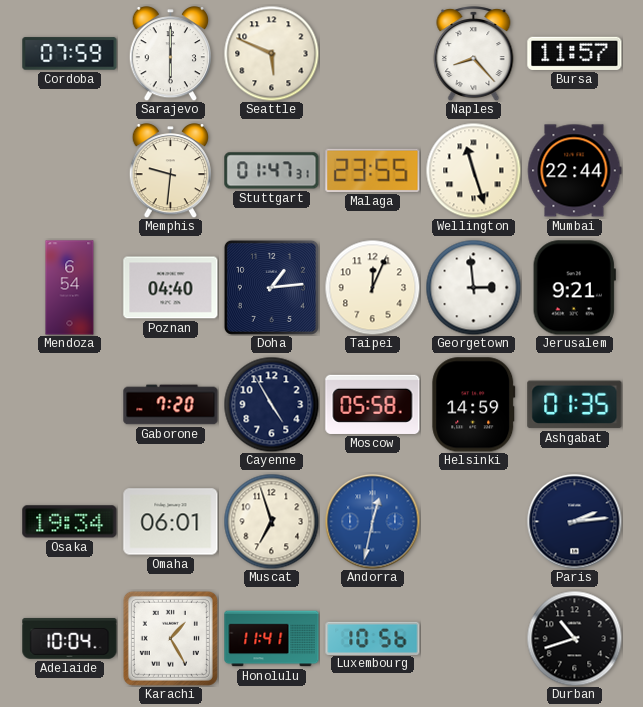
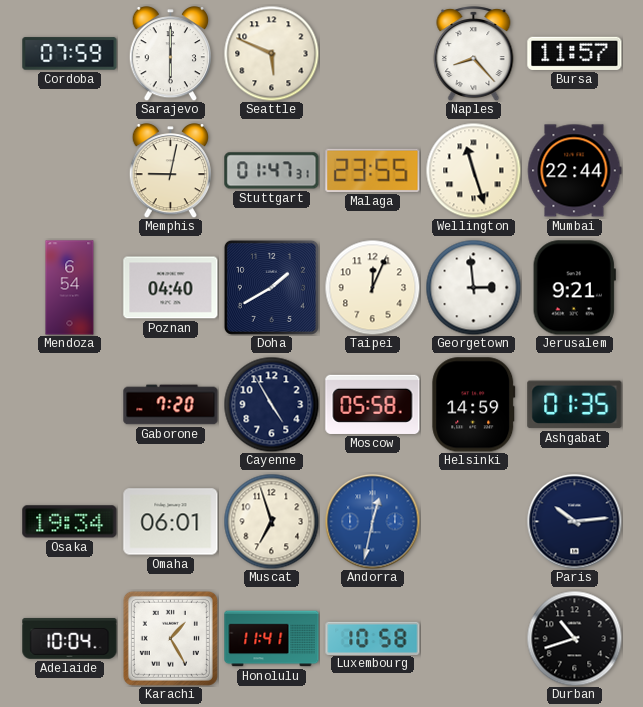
Memphis: 9:31 -> 9:02 (170, 171)
Doha: 1:14 -> 1:40 (271, 287)
Paris: 2:14 -> 10:14 (574, 521)
Luxembourg: 10:56 -> 10:58 (373, 638)
